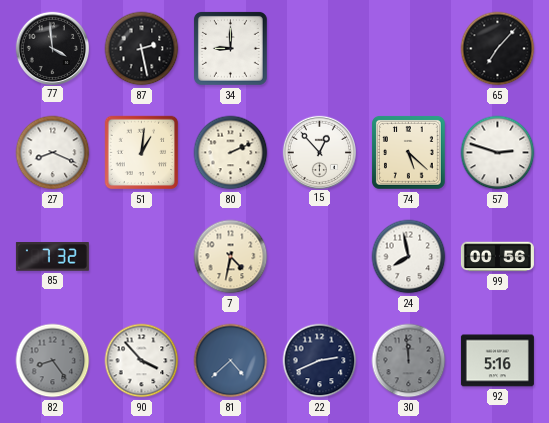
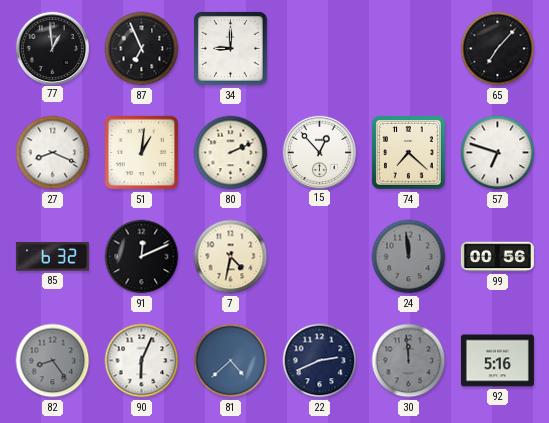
77: 3:59 -> 12:59 (52, 48)
87: 2:28 -> 6:56 (142, 49)
74: 5:22 -> 7:22 (408, 152)
57: 2:48 -> 6:48 (498, 153)
85: 7:32 -> 6:32 (52, 257)
91: none -> 12:11 (142, 257)
24: 7:58 -> 11:59 (409, 257)
24 dial: white -> grey (409, 257)
90: 3:53 -> 6:04 (142, 361)
